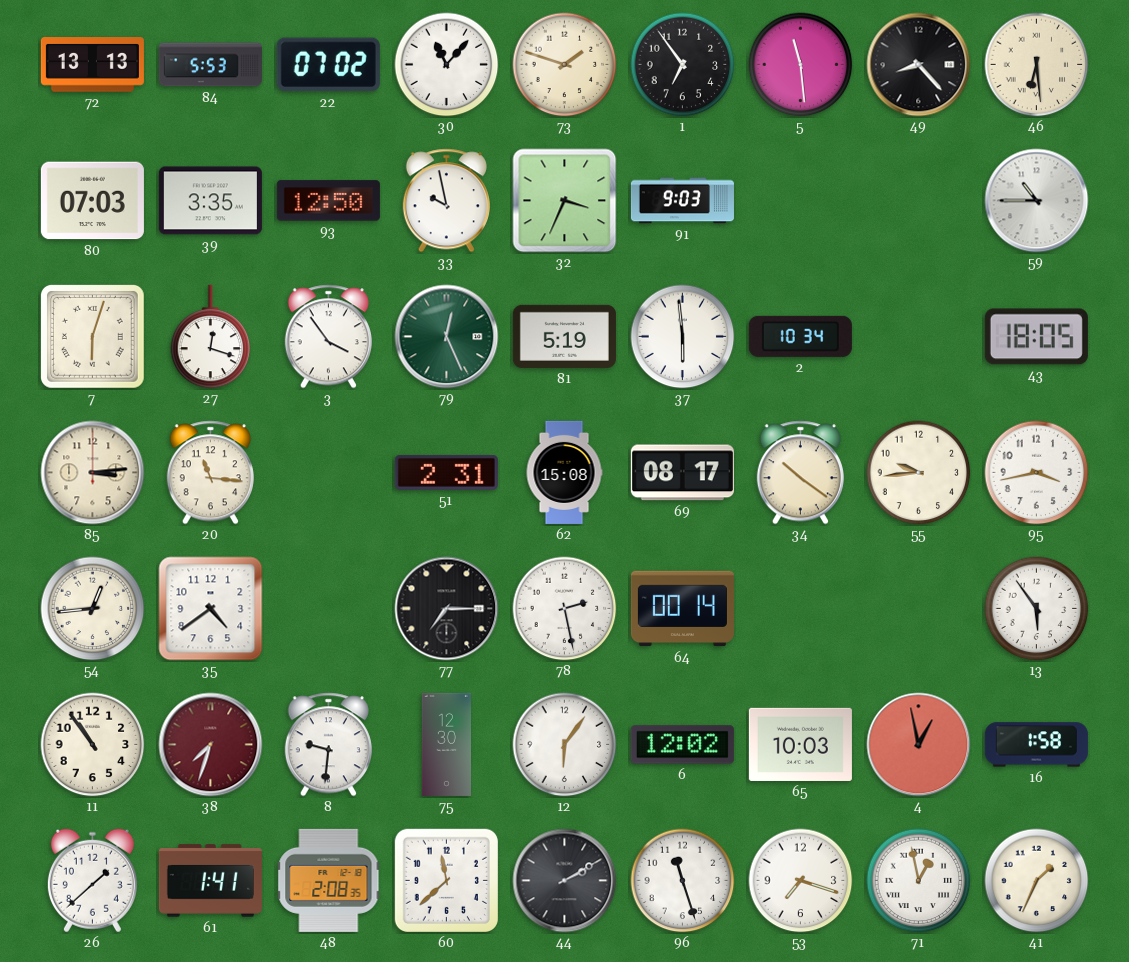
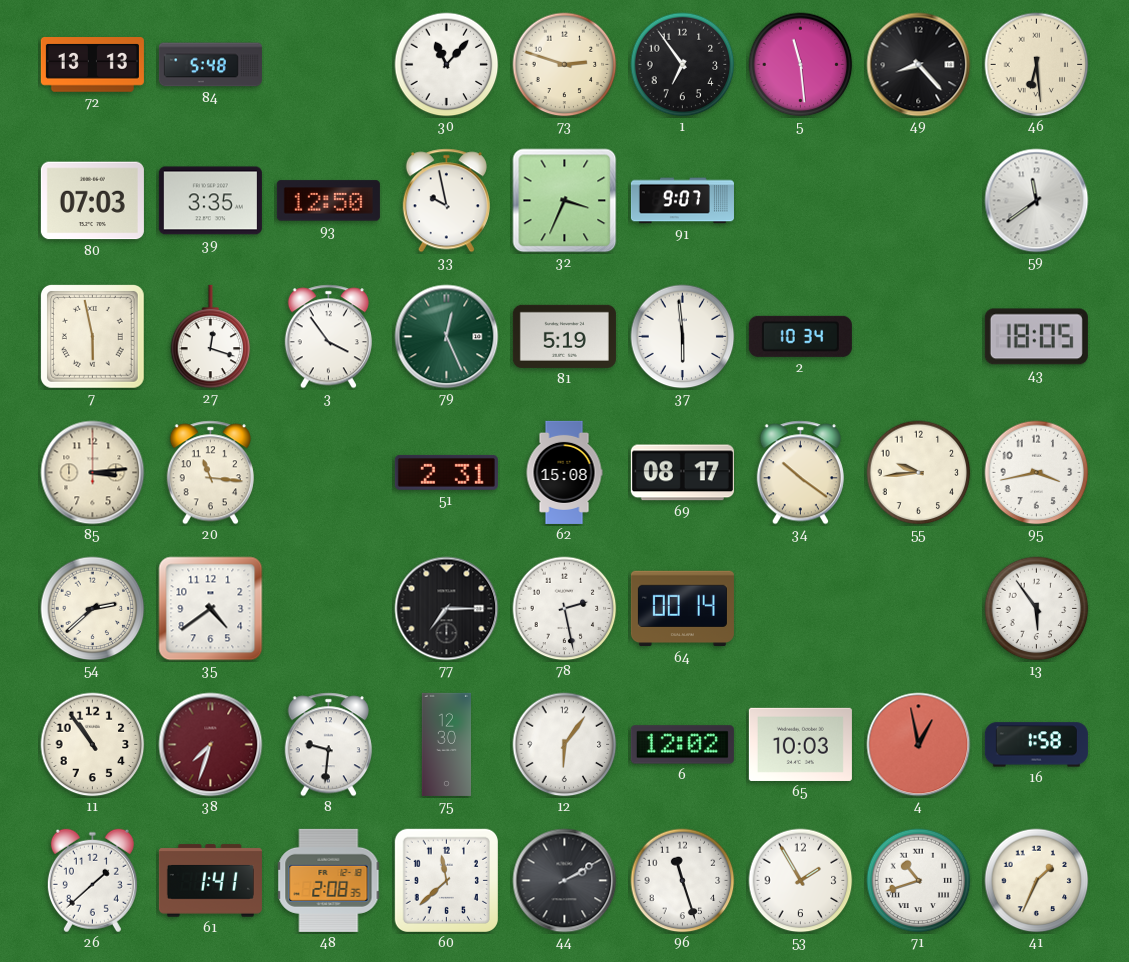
84: 5:53 -> 5:48 (210, 65)
22: 07:02 -> none (328, 65)
73: 1:48 -> 2:48 (565, 65)
91: 9:03 -> 9:07 (682, 201)
59: 10:45 -> 11:39 (1037, 201)
7: 6:03 -> 5:58 (92, 336)
54: 12:44 -> 2:38 (93, 609)
53: 7:18 -> 1:55 (801, 881)
71: 12:58 -> 10:42 (919, 881)
